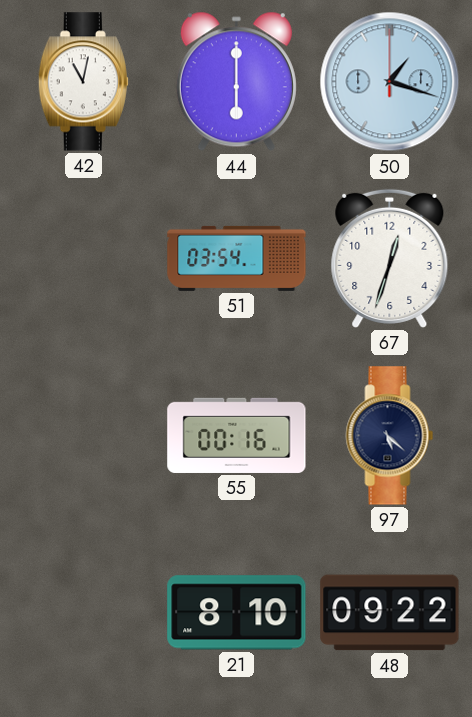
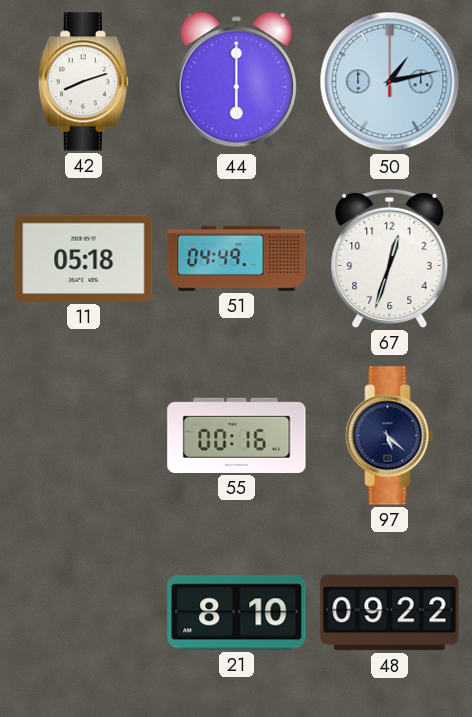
42: 11:02 -> 8:12 (83, 82)
50: 1:18 -> 1:13 (390, 82)
11: none -> 05:18 (84, 258)
51: 03:54 -> 04:49 (237, 258)
